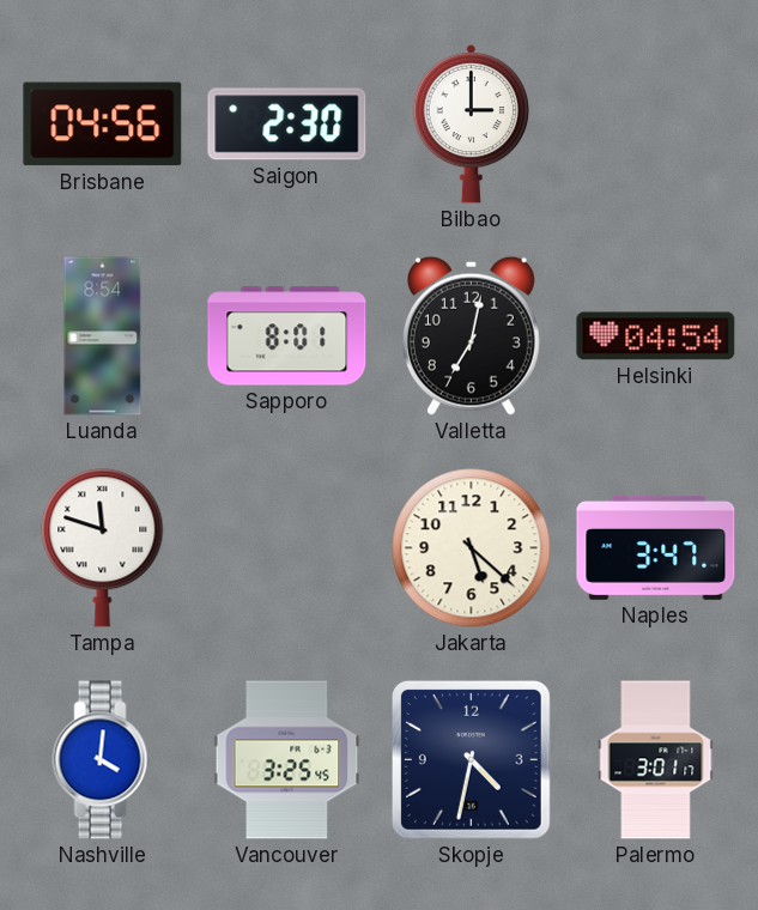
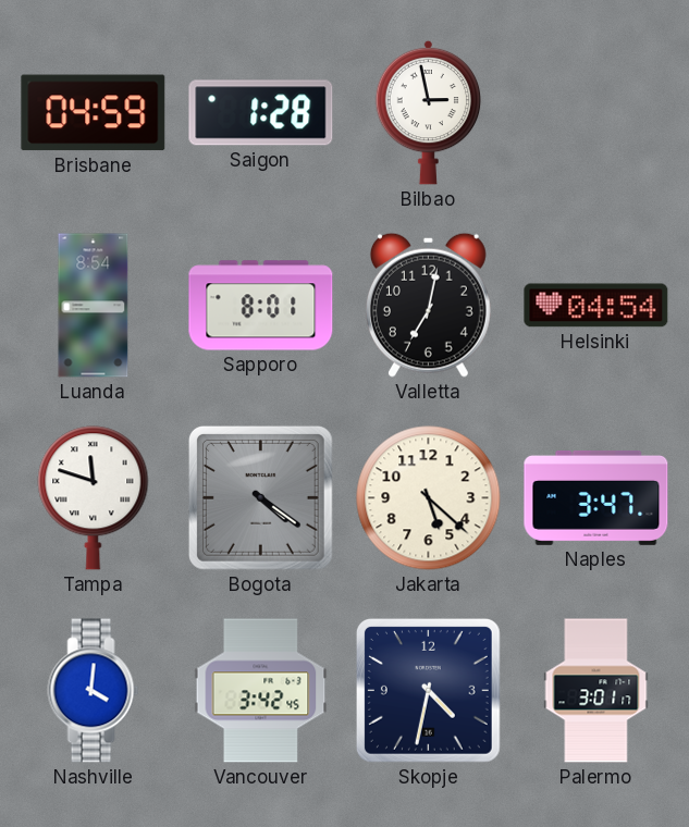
Brisbane: 04:56 -> 04:59 (94, 113)
Saigon: 2:30 -> 1:28 (261, 113)
Bilbao: 3:00 -> 2:58 (429, 112)
Bogota: none -> 4:21 (260, 497)
Vancouver: 3:25 -> 3:42 (261, 691)
